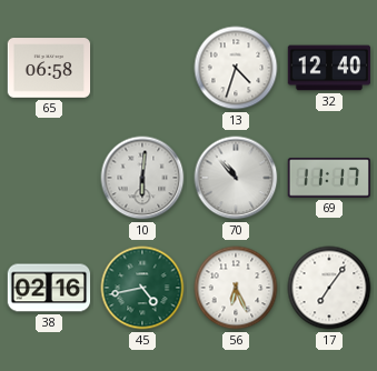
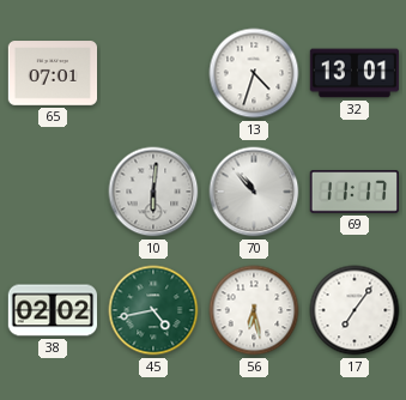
65: 06:58 -> 07:01 (53, 73)
32: 12:40 -> 13:01 (355, 73)
38: 02:16 -> 02:02 (53, 310)
56: 6:26 -> 6:28 (254, 310)
